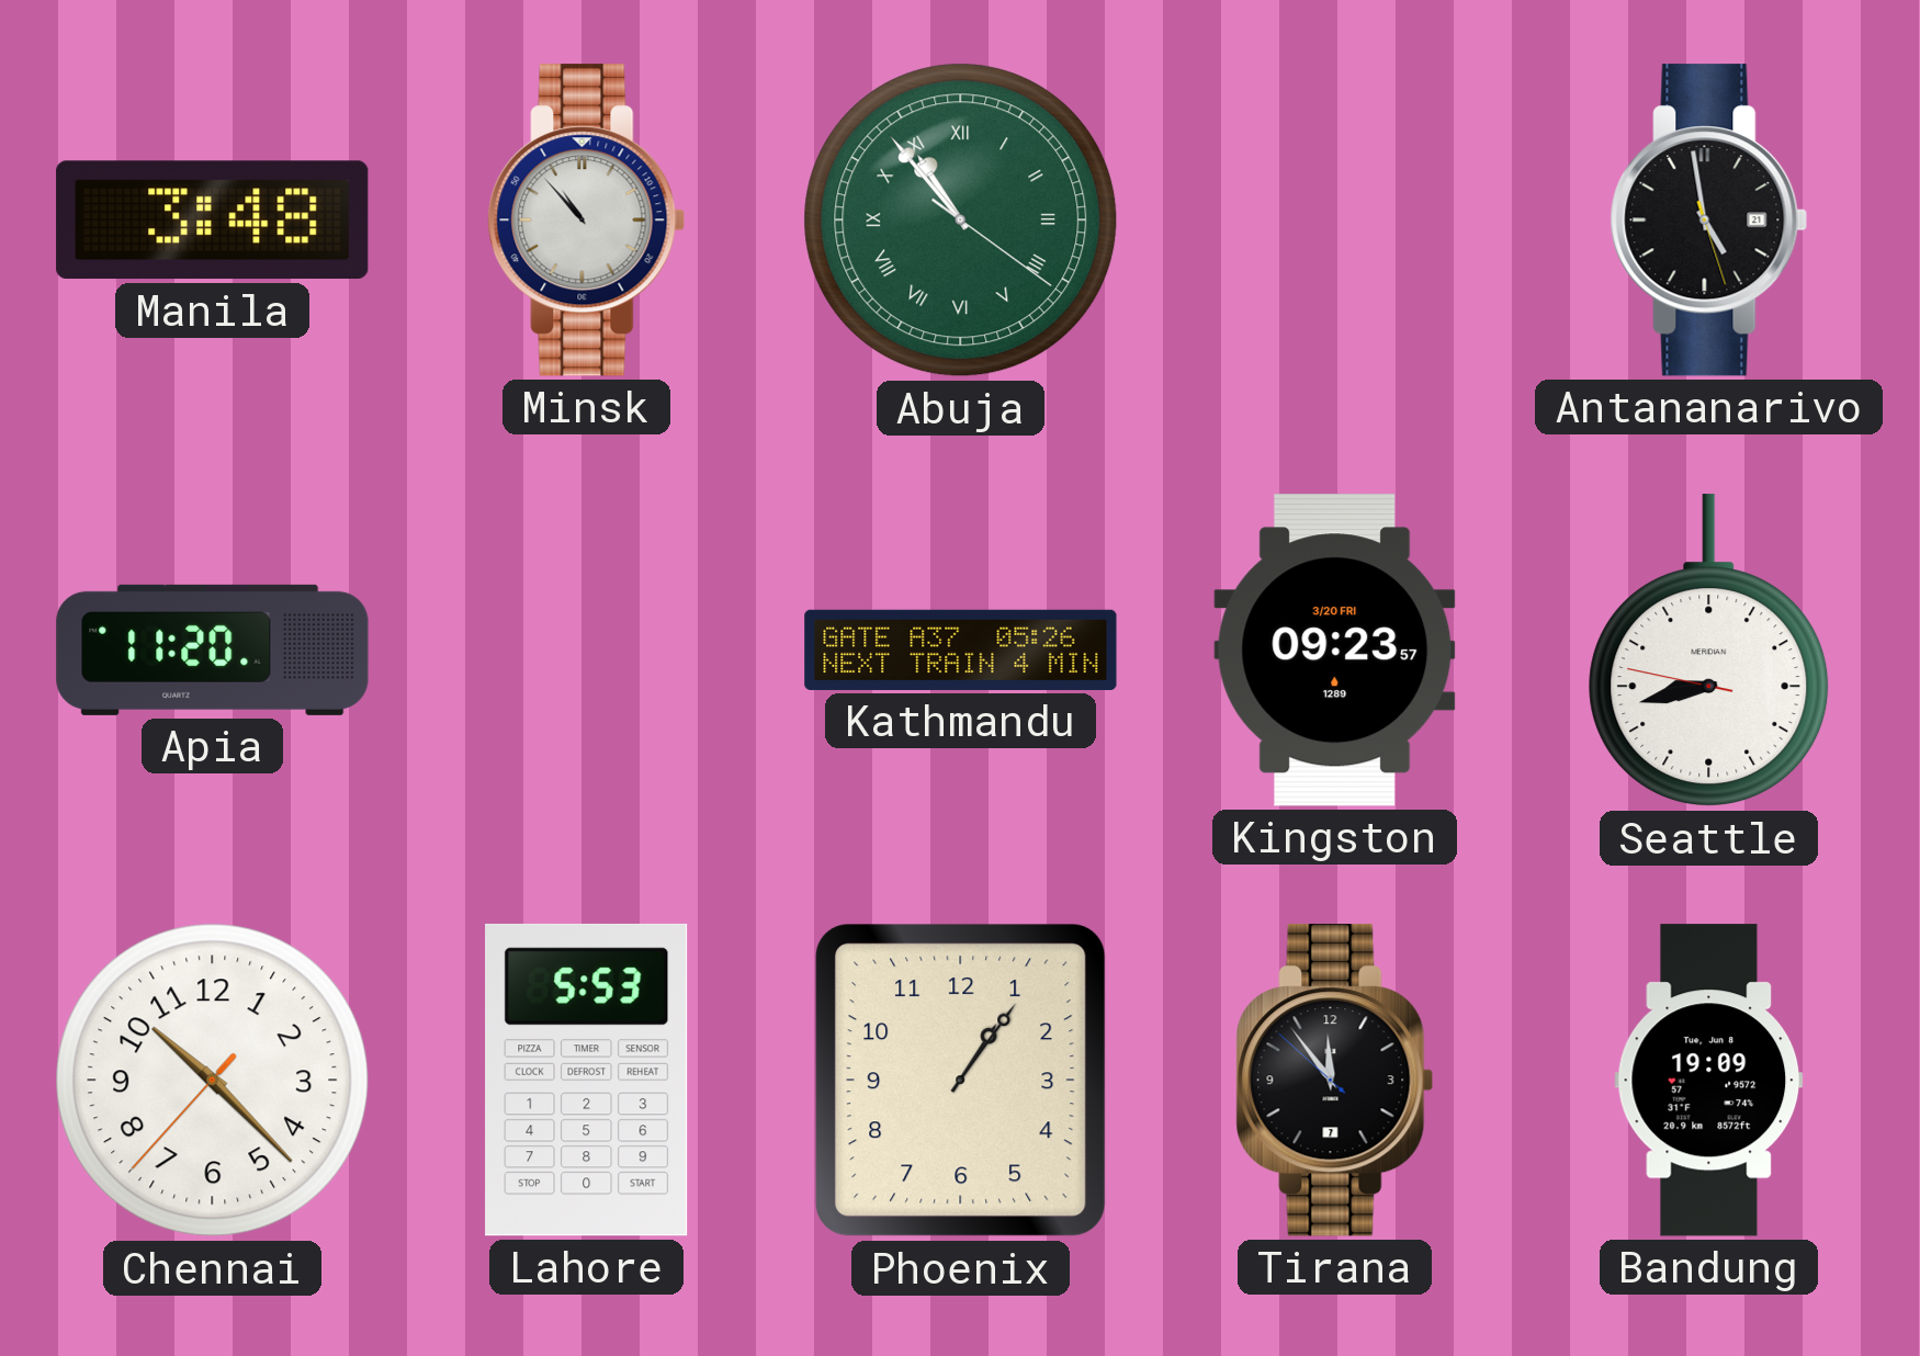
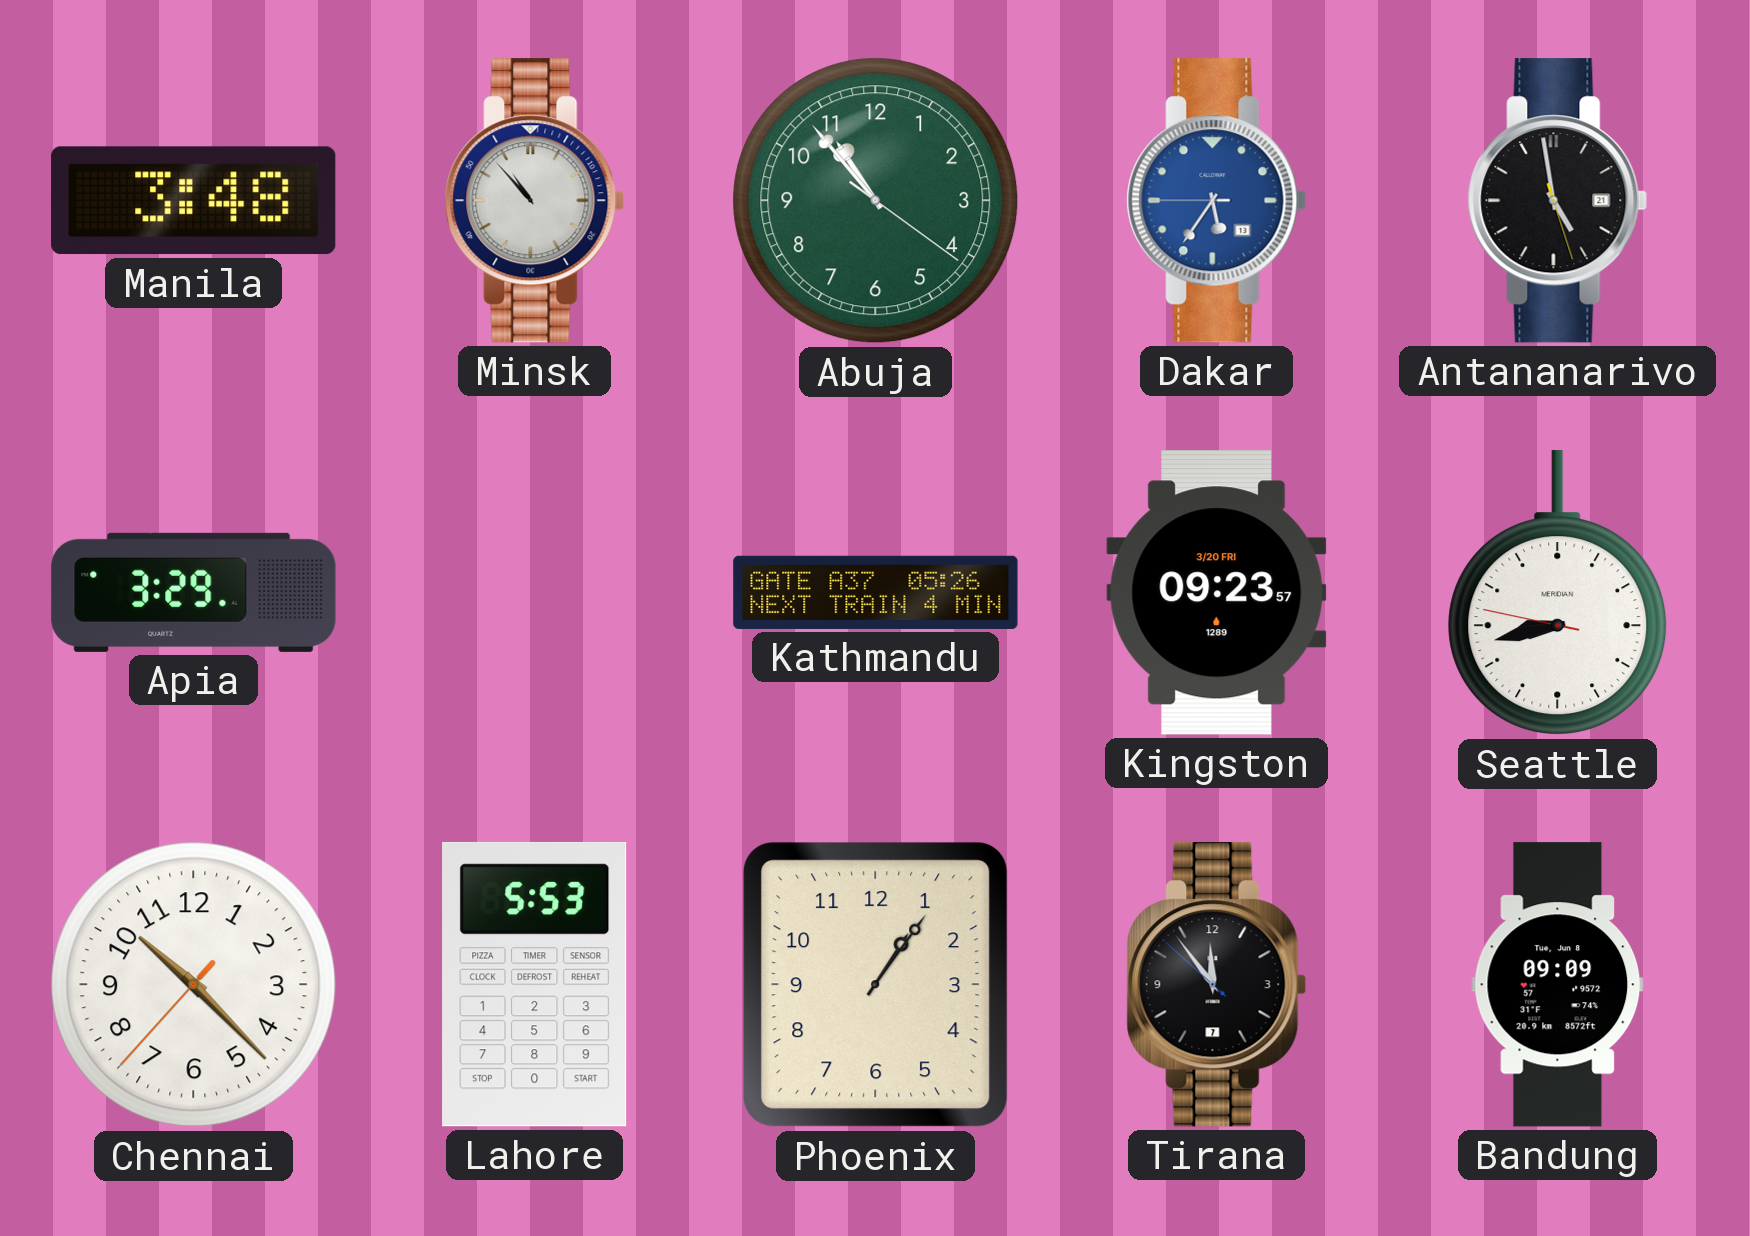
Abuja numerals: Roman -> Arabic (876, 201)
Dakar: none -> 5:35 (1217, 201)
Apia: 11:20 -> 3:29 (194, 592)
Bandung: 19:09 -> 09:09 (1558, 985)
